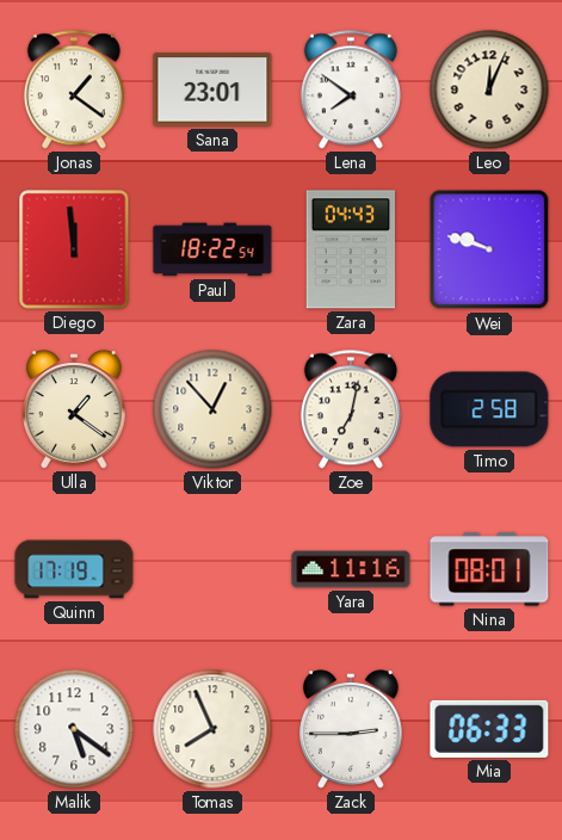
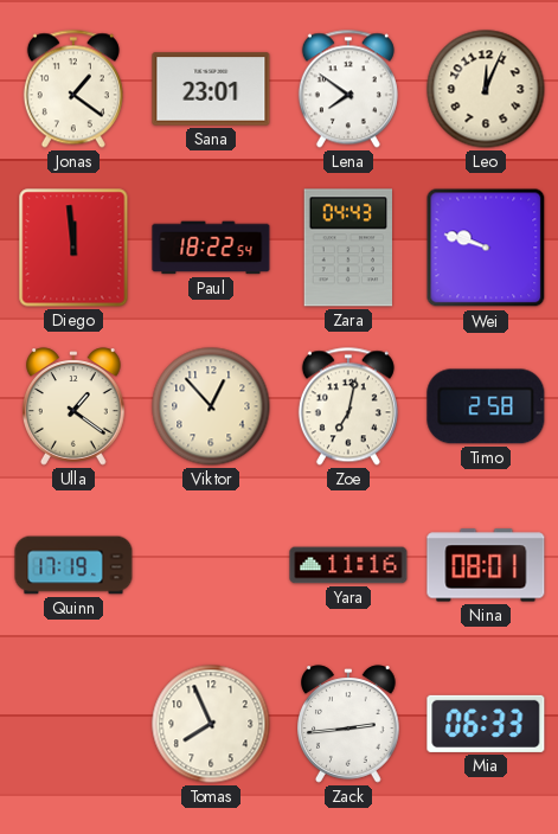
Malik: 5:21 -> none (74, 729)
Zack: 2:45 -> 2:44 (349, 724)
